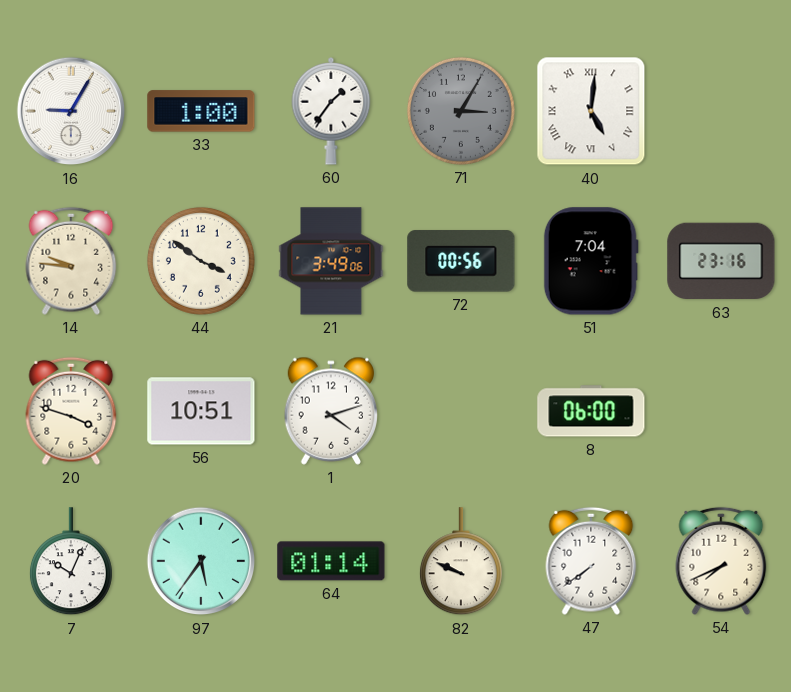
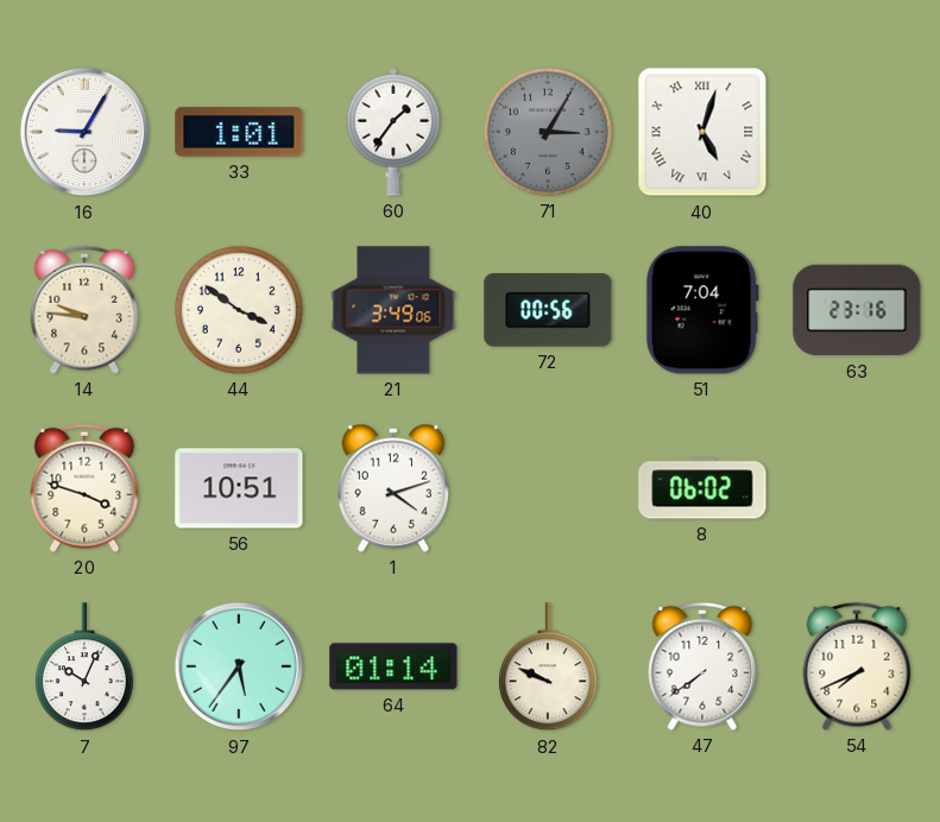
33: 1:00 -> 1:01 (239, 132)
40: 5:01 -> 5:03 (702, 132)
8: 06:00 -> 06:02 (702, 488)
